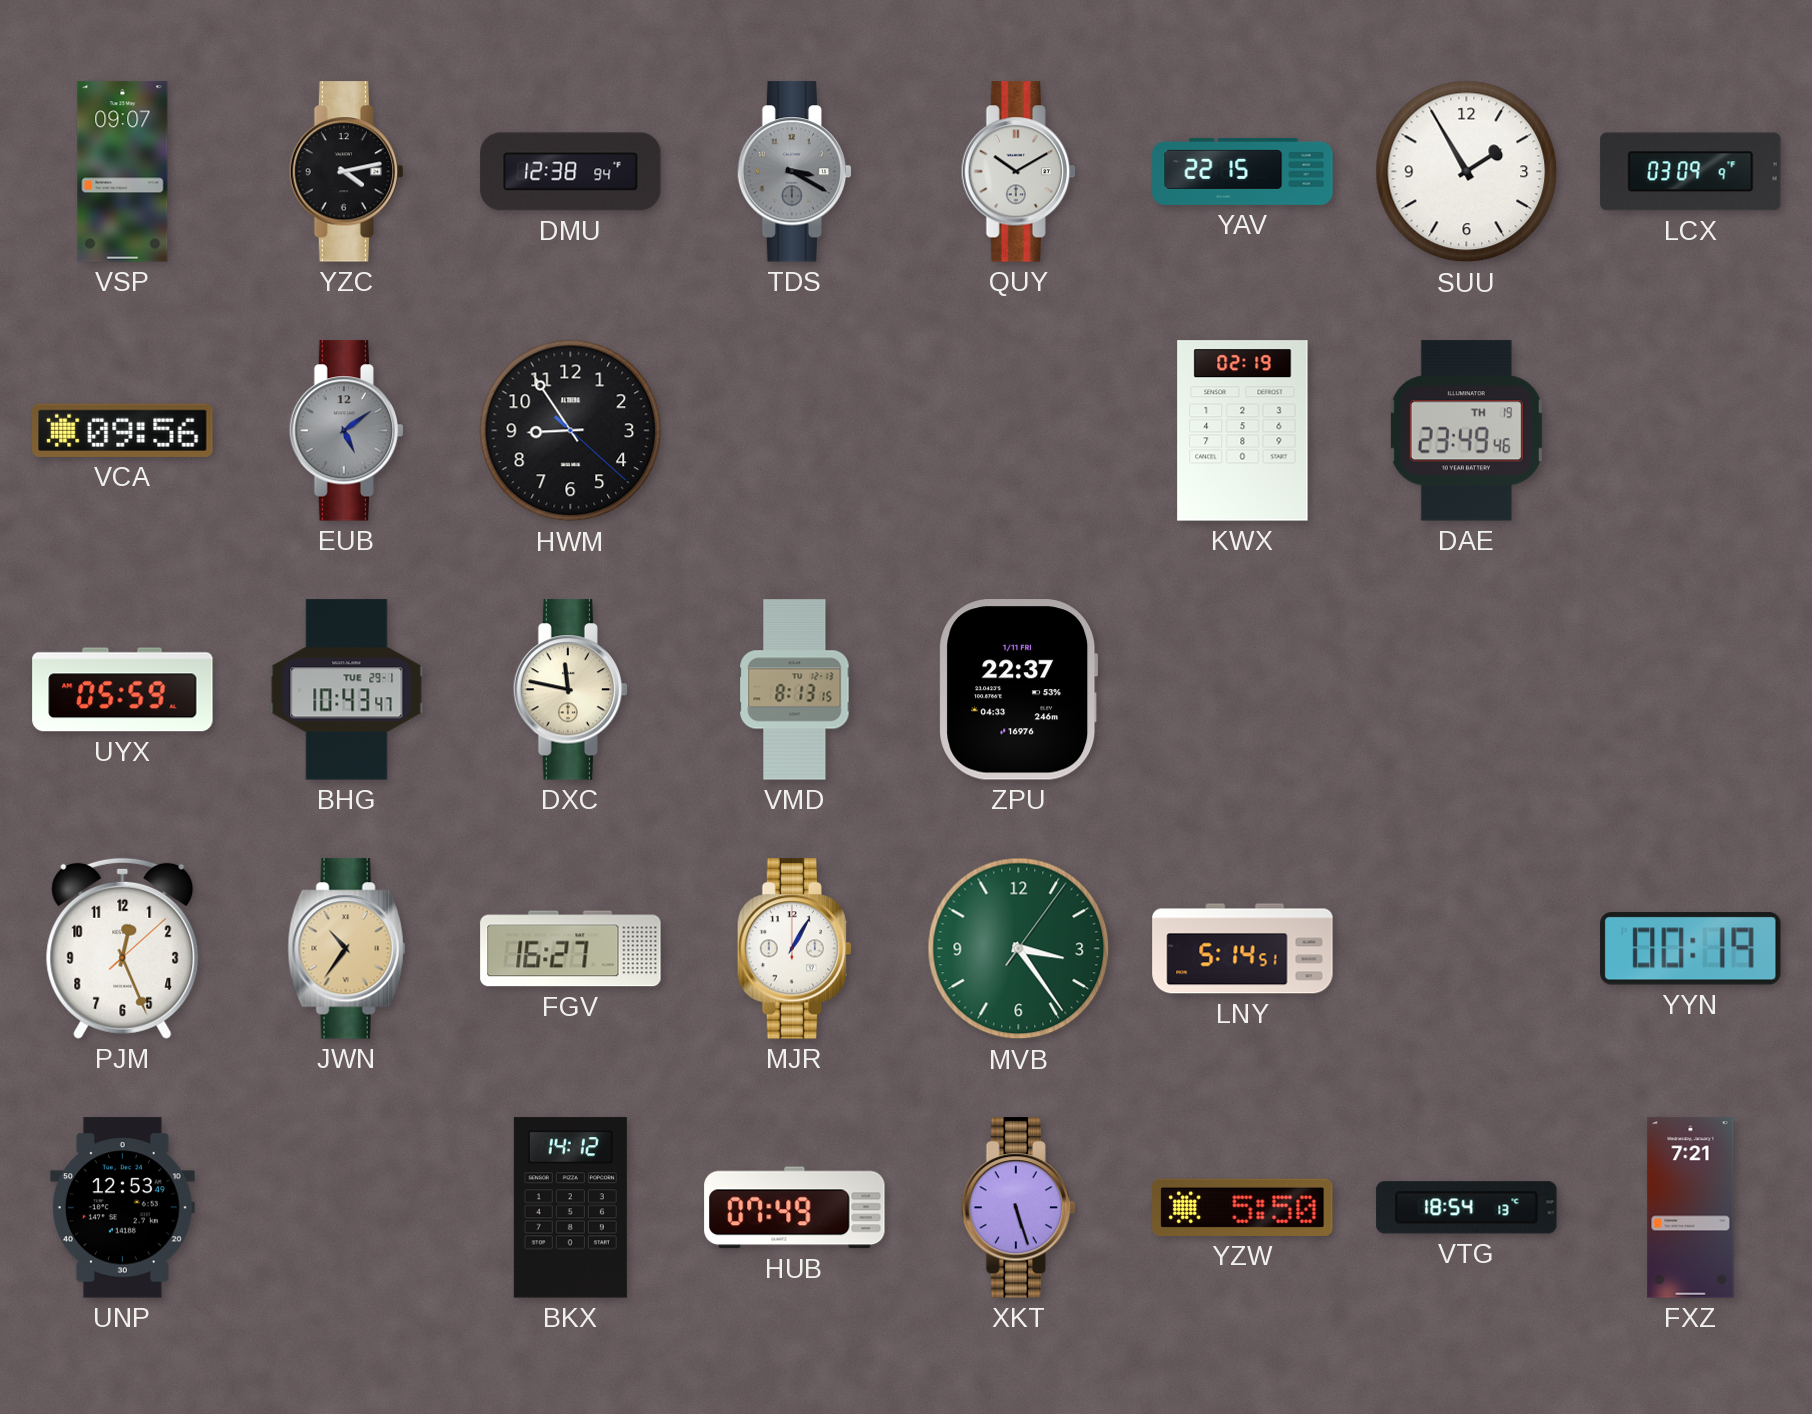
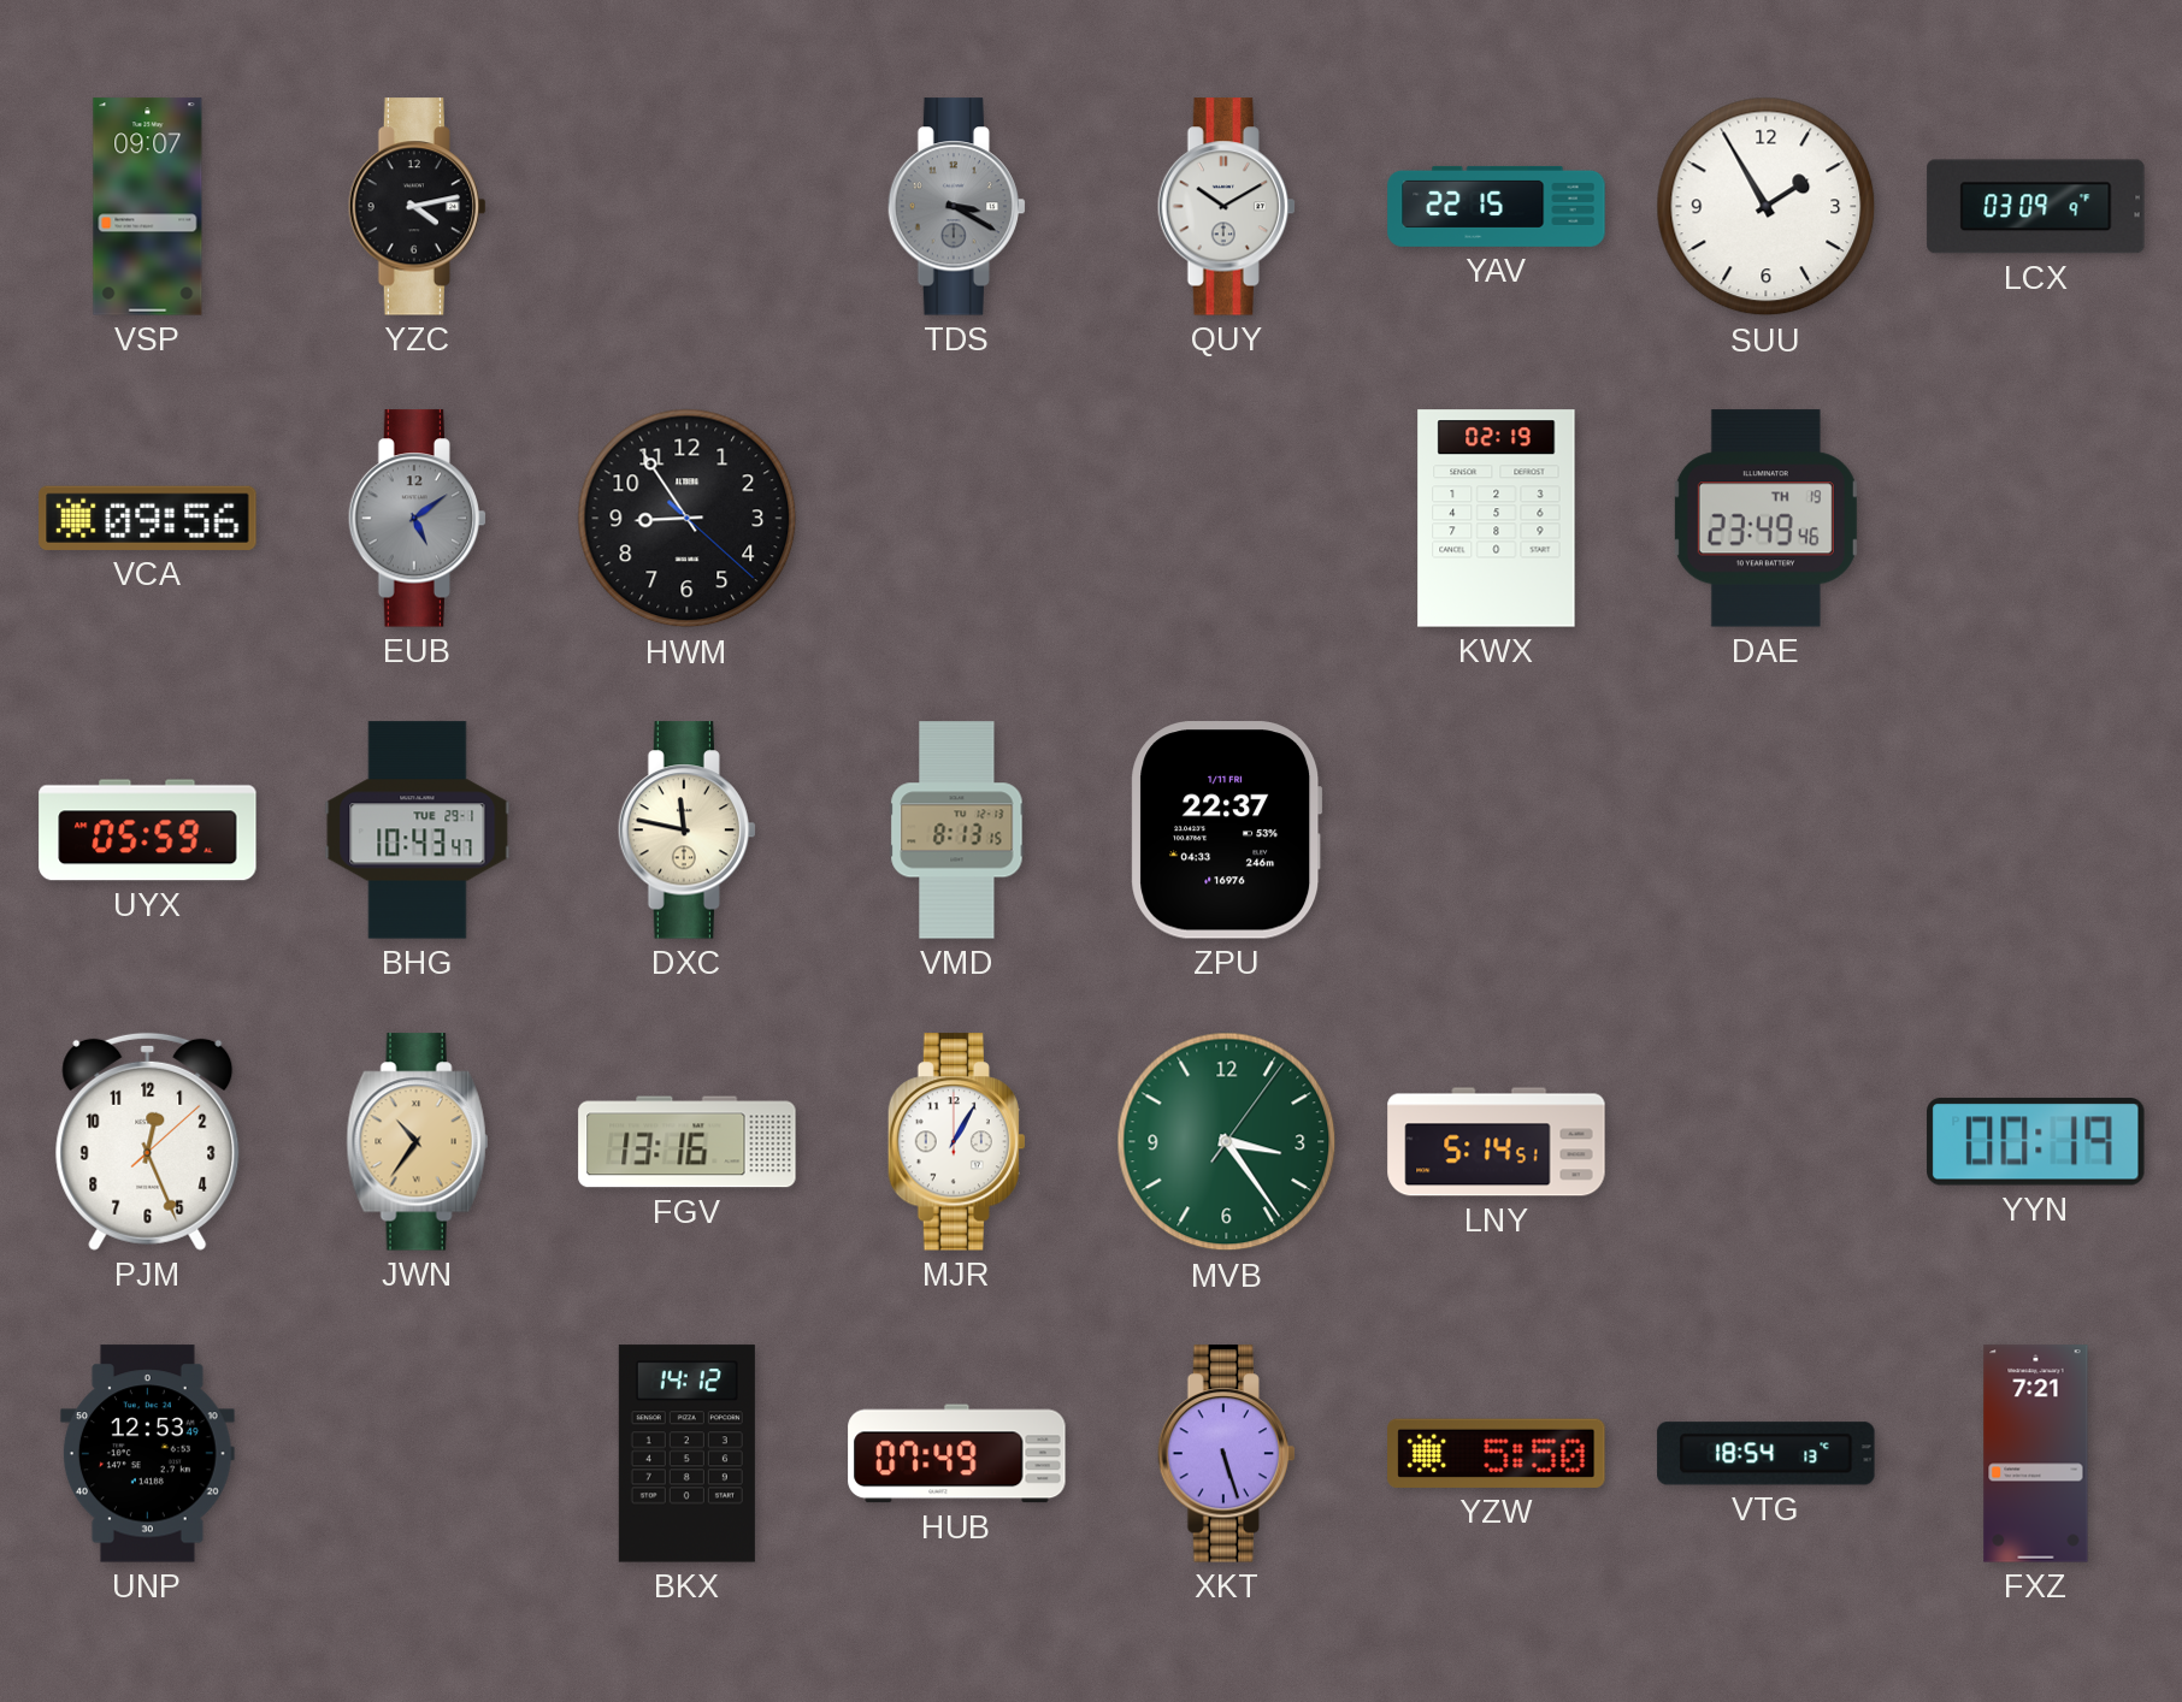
DMU: 12:38 -> none (571, 172)
FGV: 16:27 -> 13:16 (688, 1142)
